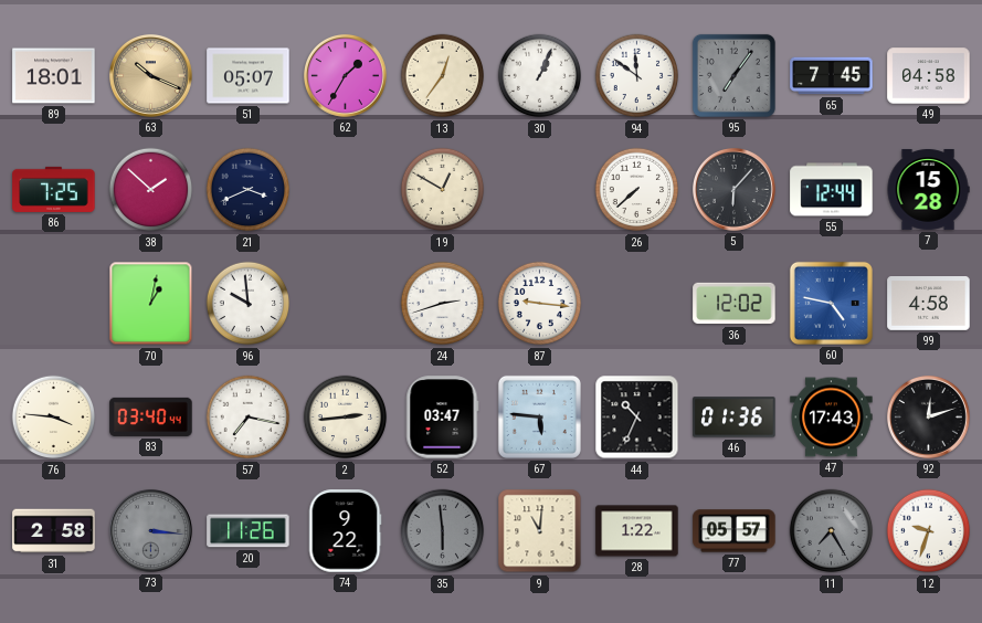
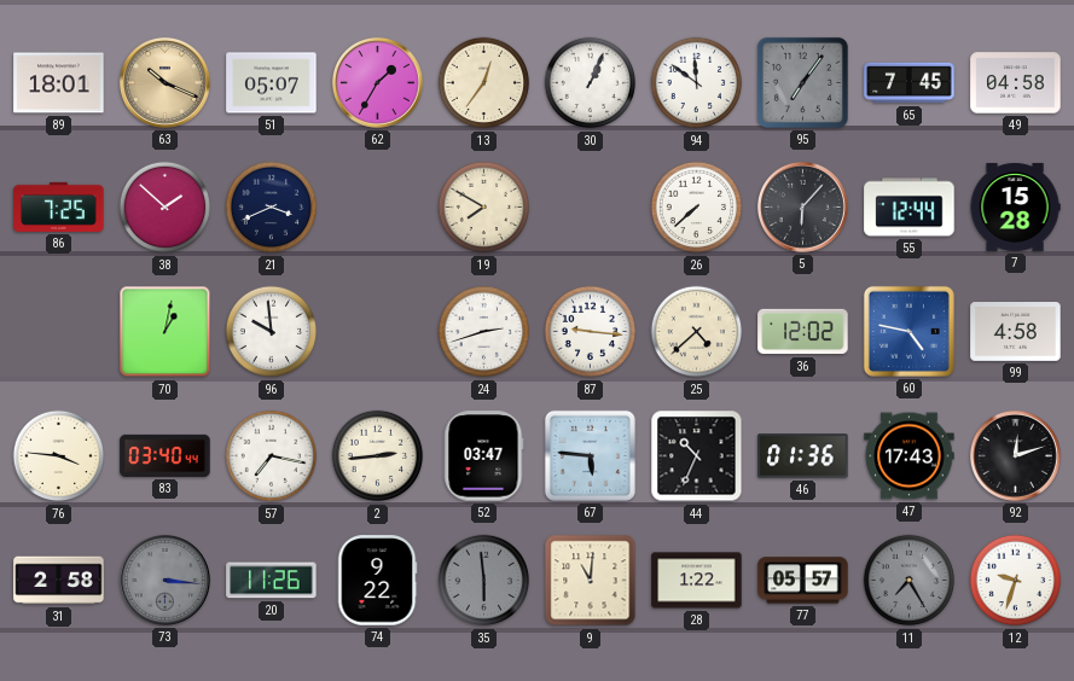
19: 12:50 -> 7:50 (484, 208)
25: none -> 4:38 (697, 332)
